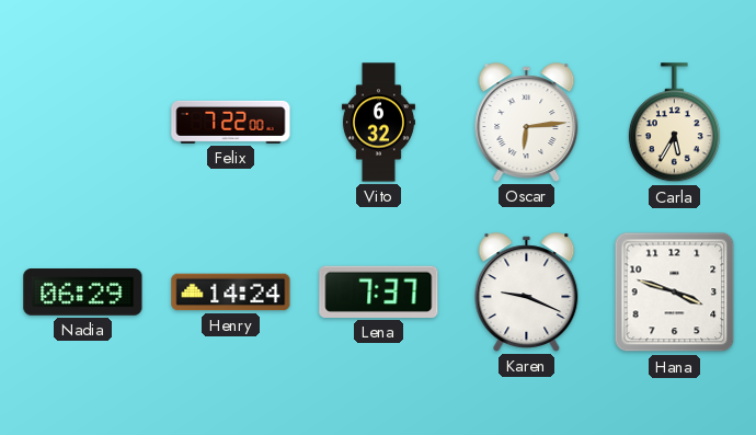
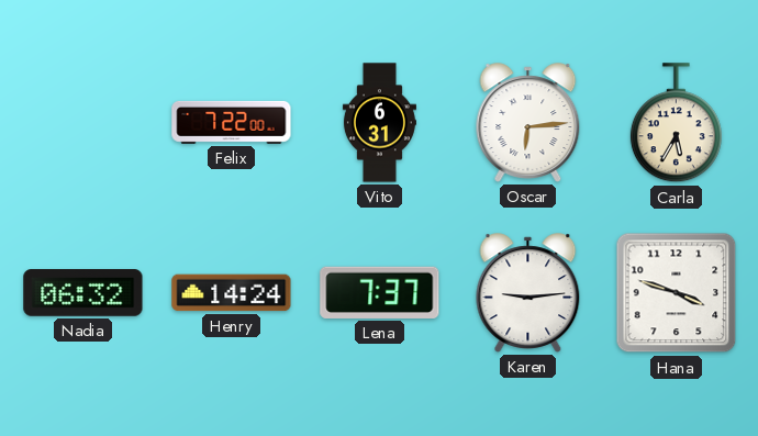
Vito: 6:32 -> 6:31 (379, 123)
Nadia: 06:29 -> 06:32 (83, 293)
Karen: 9:19 -> 9:14 (528, 293)
